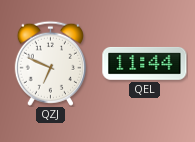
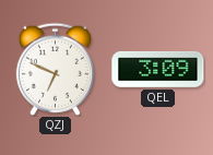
QEL: 11:44 -> 3:09 (158, 69)
